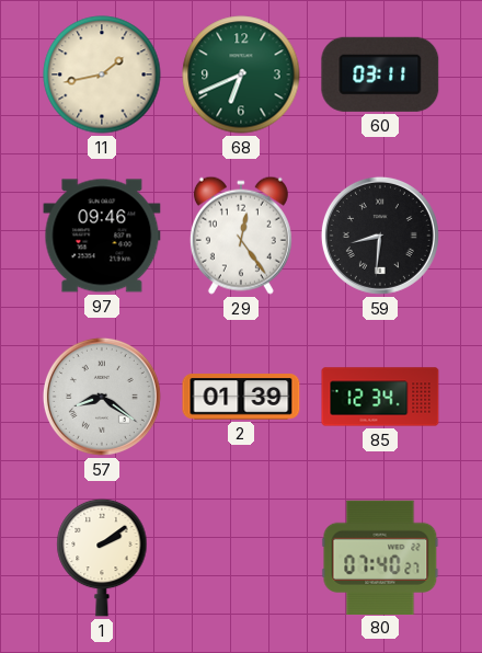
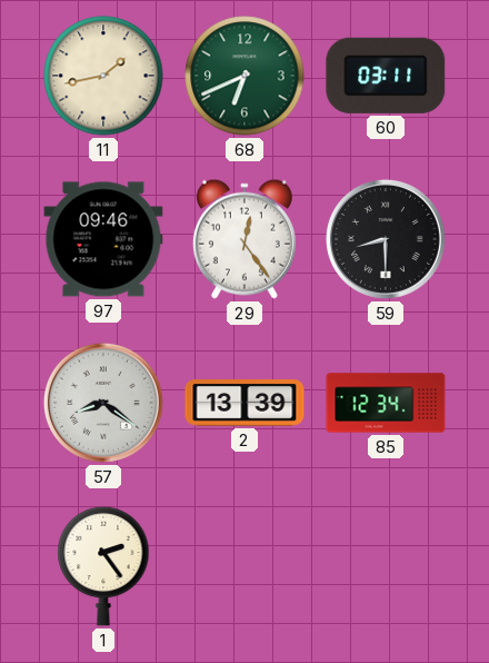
59: 8:31 -> 8:30 (386, 239)
2: 01:39 -> 13:39 (244, 403)
1: 2:09 -> 2:24 (103, 566)
80: 07:40 -> none (380, 557)
